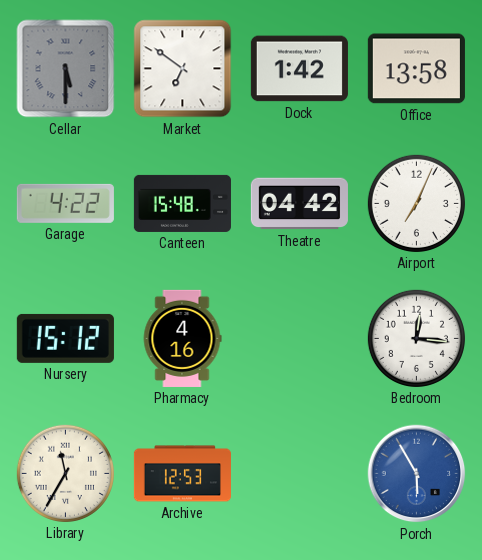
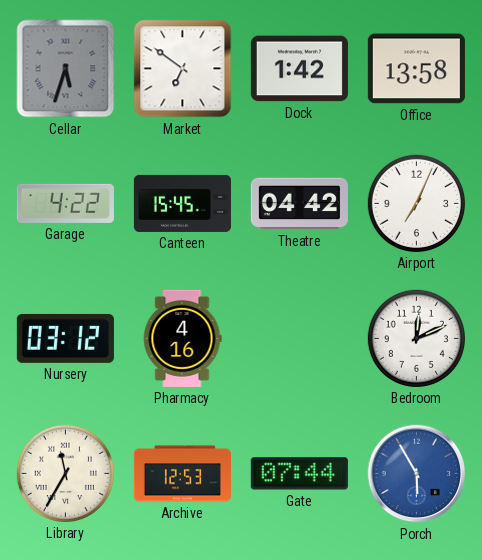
Cellar: 5:30 -> 5:33 (66, 69)
Canteen: 15:48 -> 15:45 (182, 203)
Nursery: 15:12 -> 03:12 (65, 338)
Bedroom: 12:16 -> 12:11 (416, 338)
Gate: none -> 07:44 (299, 474)
